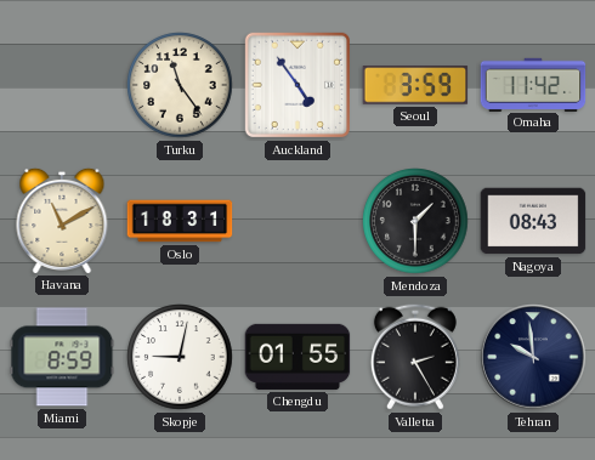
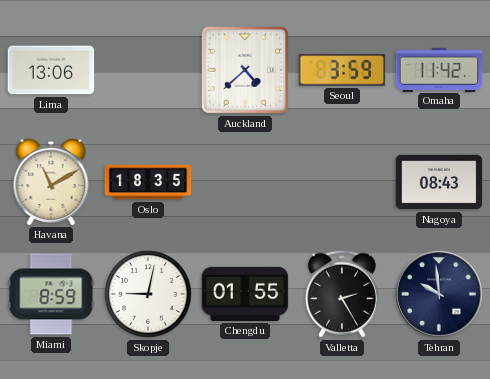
Lima: none -> 13:06 (51, 70)
Turku: 11:24 -> none (180, 85)
Auckland: 4:54 -> 4:38 (245, 70)
Oslo: 18:31 -> 18:35 (148, 182)
Mendoza: 1:30 -> none (415, 221)
